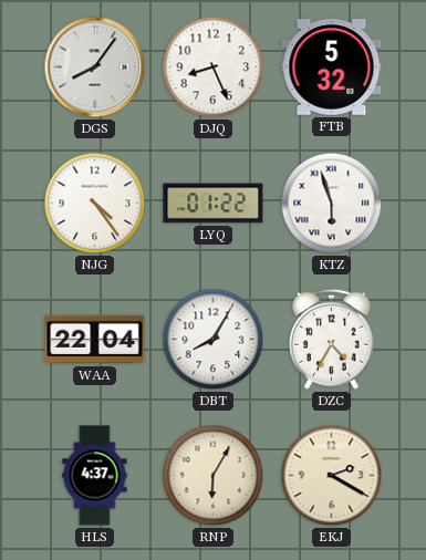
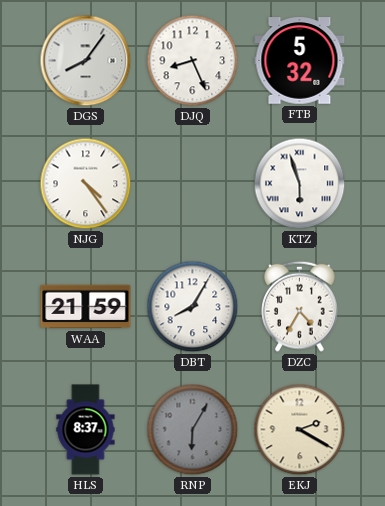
LYQ: 01:22 -> none (214, 204)
WAA: 22:04 -> 21:59 (86, 307)
HLS: 4:37 -> 8:37 (86, 430)
RNP dial: cream -> grey (193, 430)
